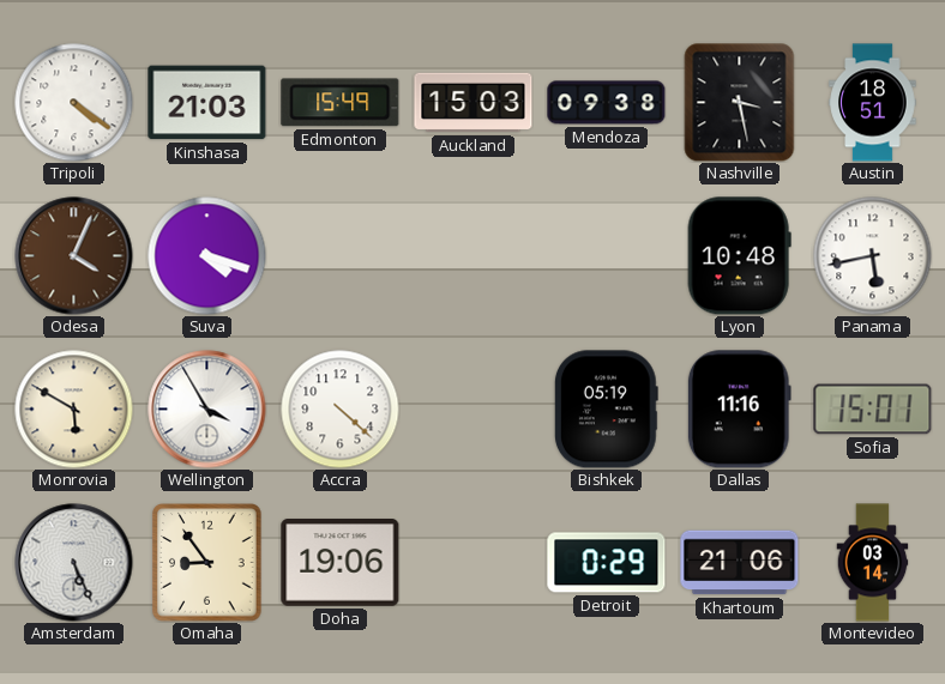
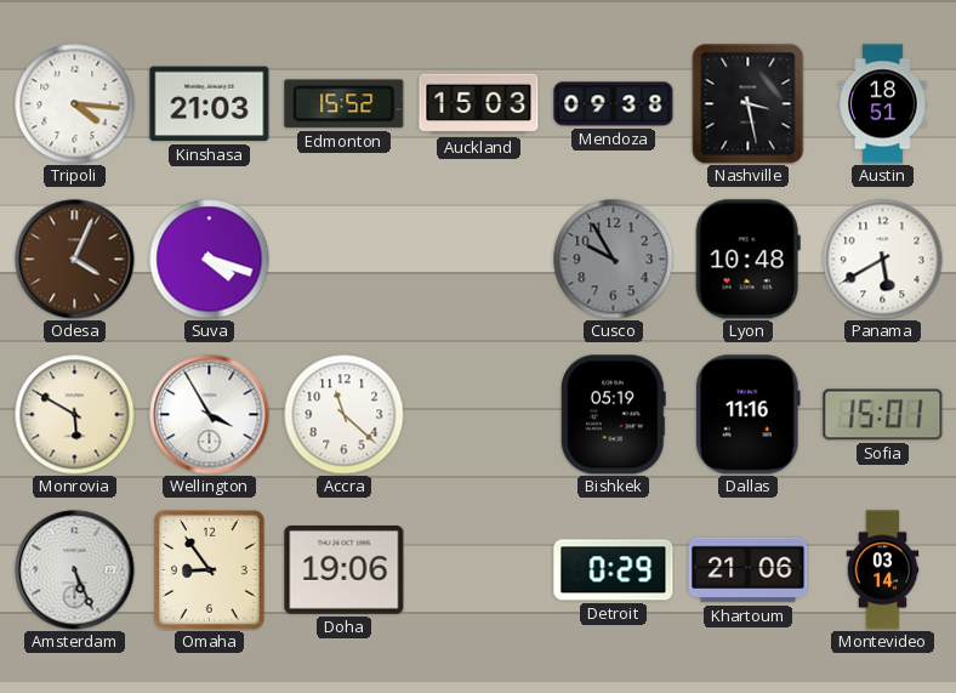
Tripoli: 4:21 -> 4:16 (75, 104)
Edmonton: 15:49 -> 15:52 (345, 104)
Cusco: none -> 9:55 (614, 260)
Panama: 5:43 -> 5:40 (883, 260)
Accra: 4:22 -> 11:22 (345, 415)
